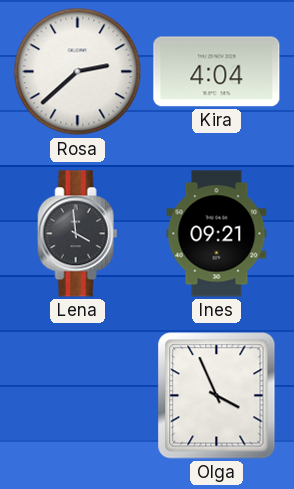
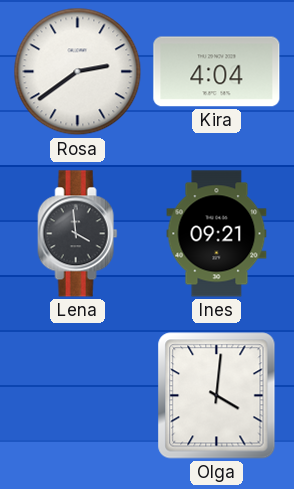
Rosa: 2:38 -> 2:39 (78, 72)
Olga: 3:56 -> 4:01 (217, 396)
